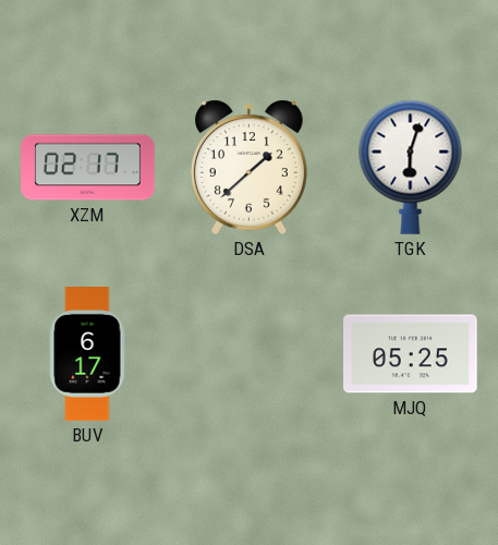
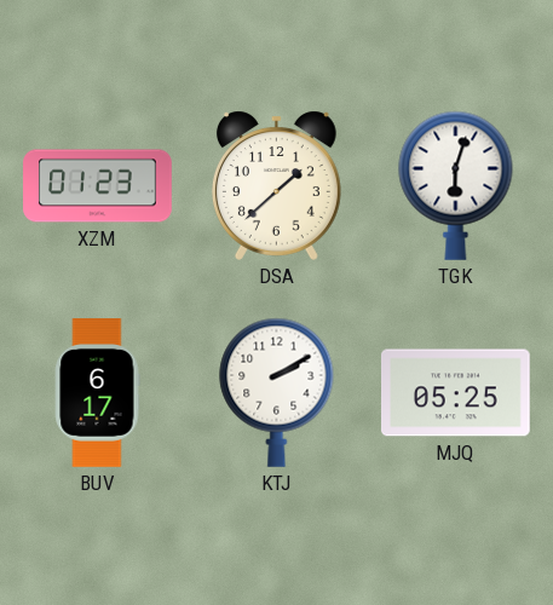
XZM: 02:17 -> 01:23 (98, 186)
KTJ: none -> 2:10 (277, 392)
